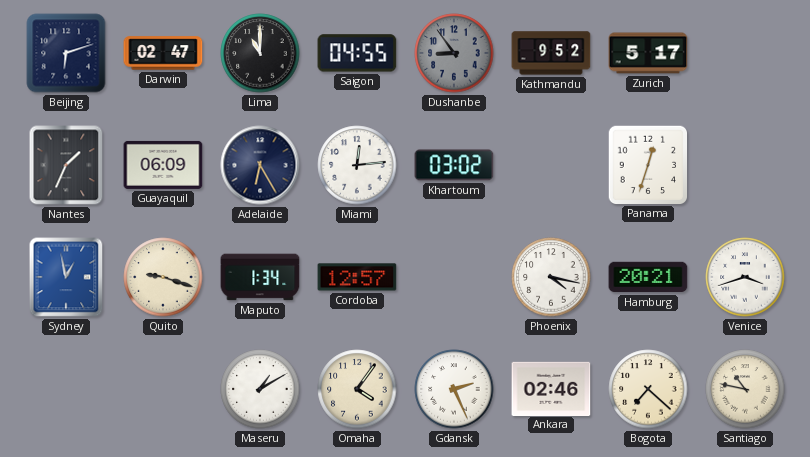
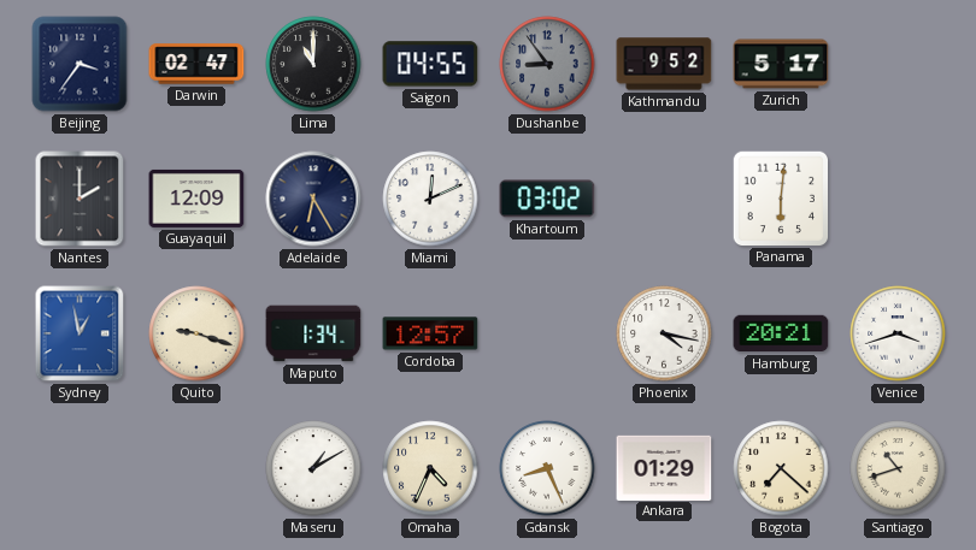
Beijing: 6:12 -> 3:36 (80, 64)
Nantes: 1:34 -> 2:00 (80, 199)
Guayaquil: 06:09 -> 12:09 (196, 199)
Miami: 12:14 -> 12:11 (430, 199)
Panama: 12:33 -> 6:01 (780, 197)
Omaha: 4:06 -> 4:34 (430, 468)
Gdansk: 2:26 -> 8:26 (547, 468)
Ankara: 02:46 -> 01:29 (664, 467)
Santiago: 10:47 -> 10:42 (898, 468)
